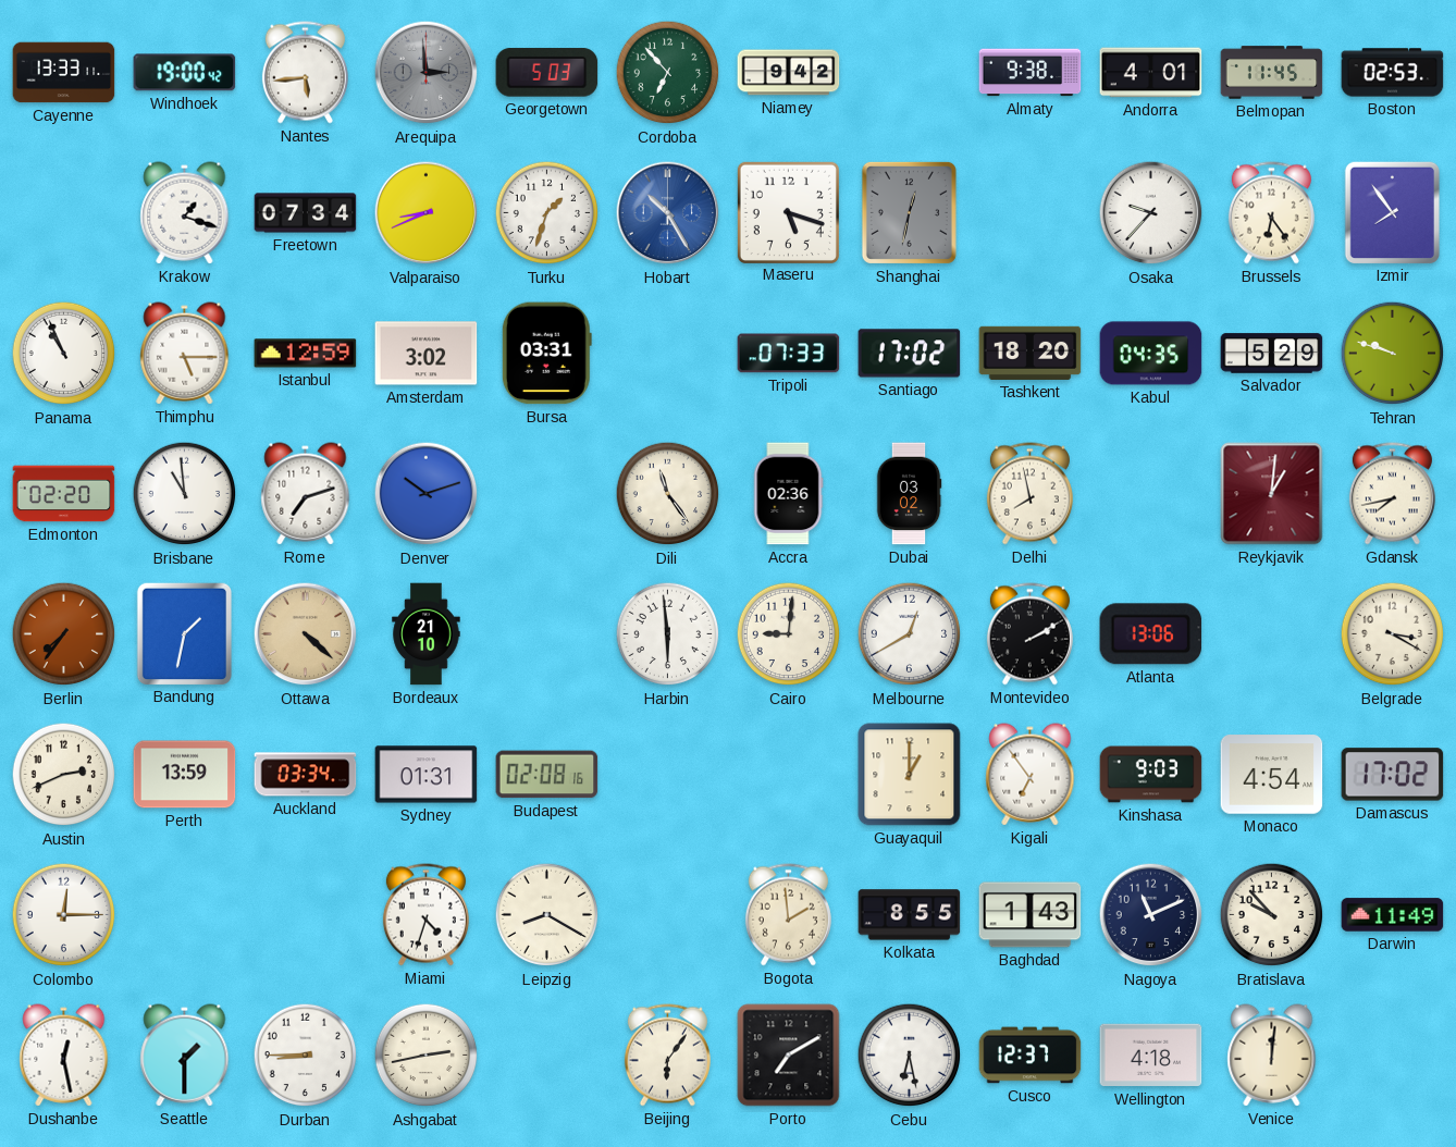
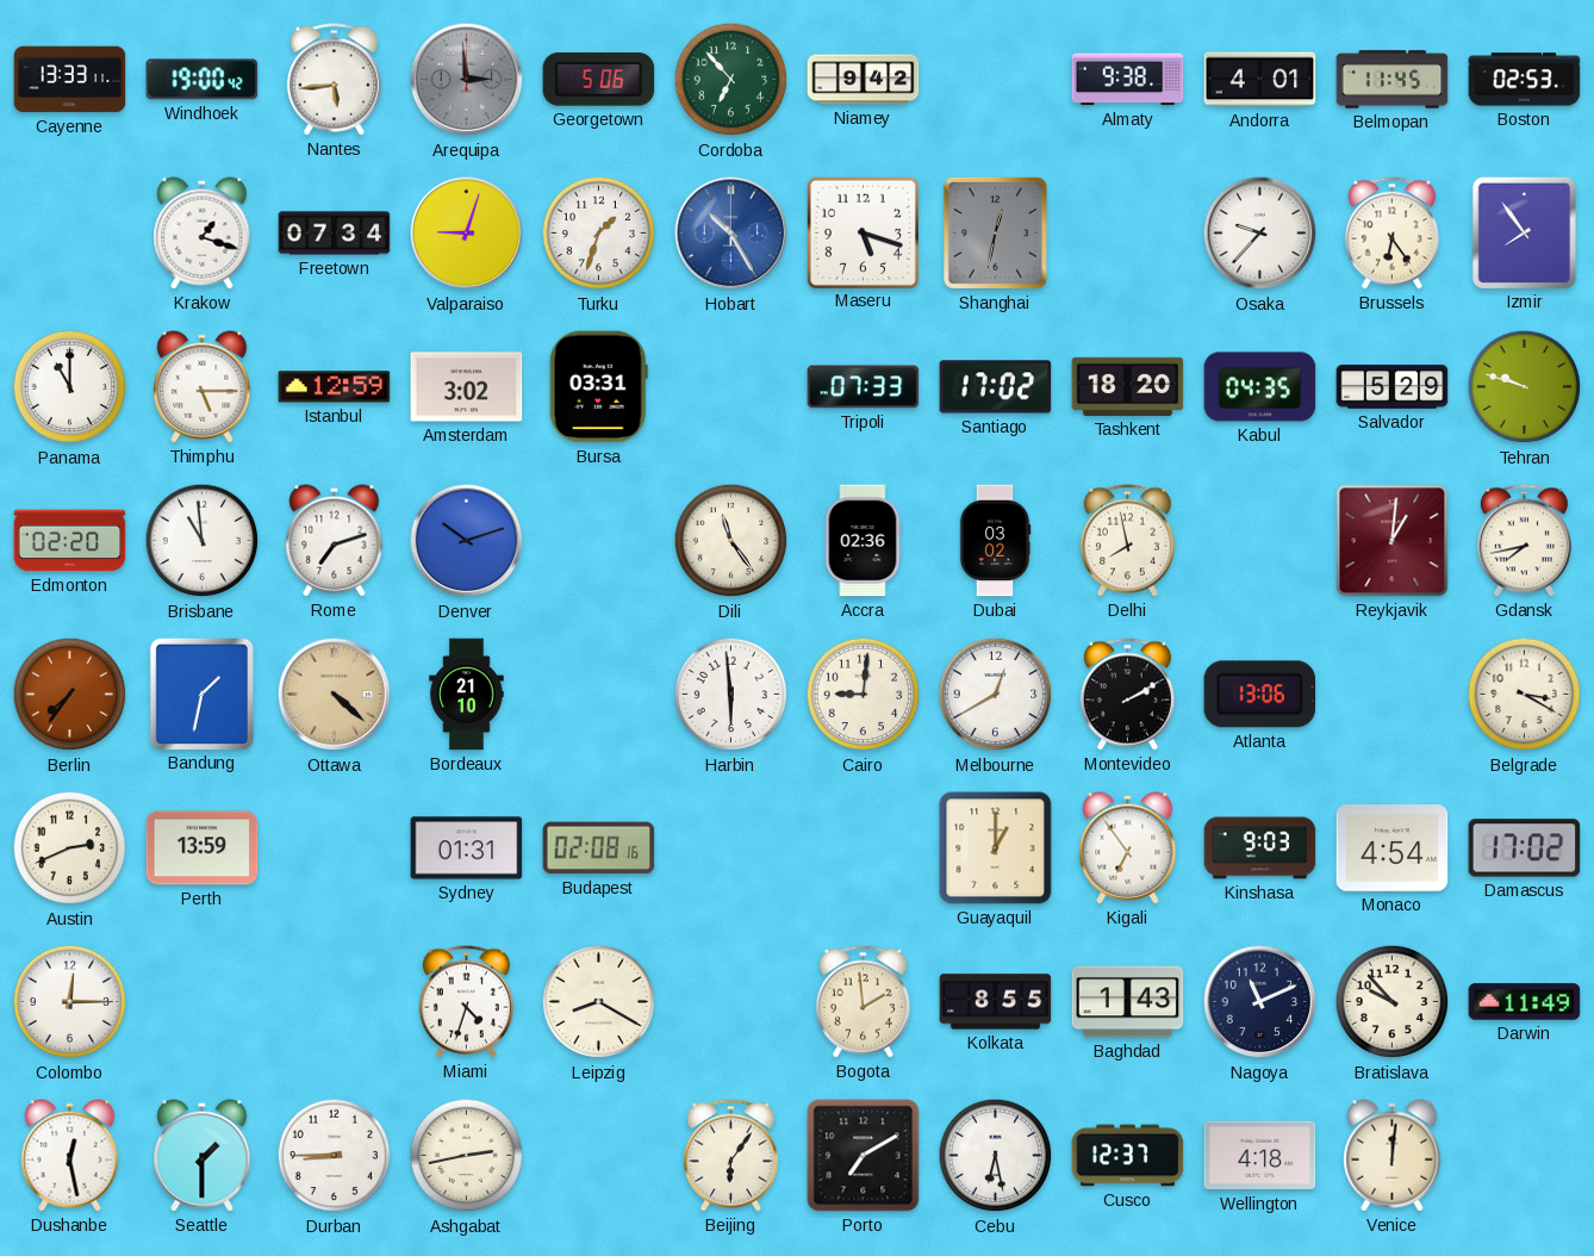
Georgetown: 5:03 -> 5:06 (599, 80)
Valparaiso: 8:41 -> 9:03 (467, 234)
Panama: 10:56 -> 11:00 (70, 387)
Auckland: 03:34 -> none (306, 775)
